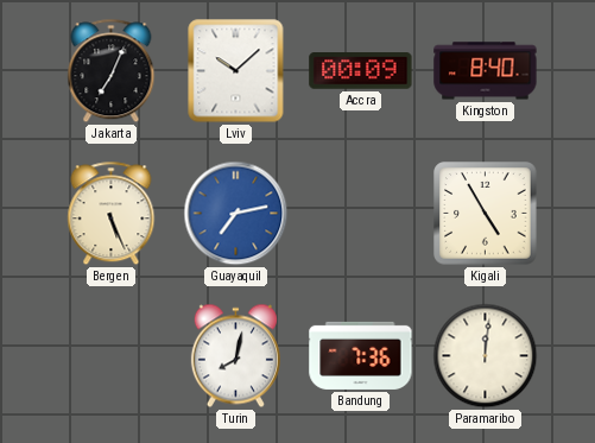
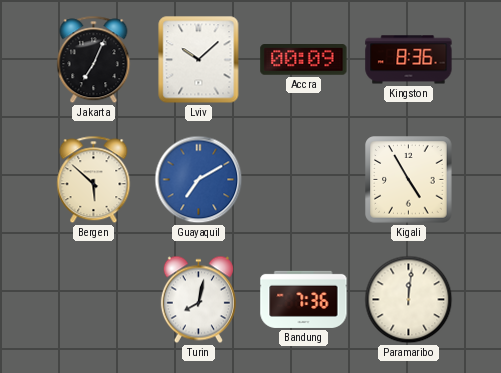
Kingston: 8:40 -> 8:36 (409, 60)
Bergen: 5:26 -> 5:52 (94, 180)
Guayaquil: 7:13 -> 7:10 (199, 180)
